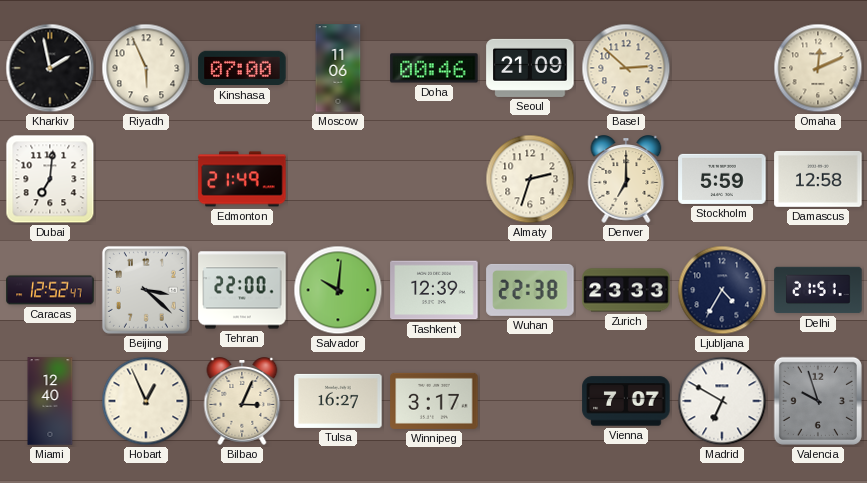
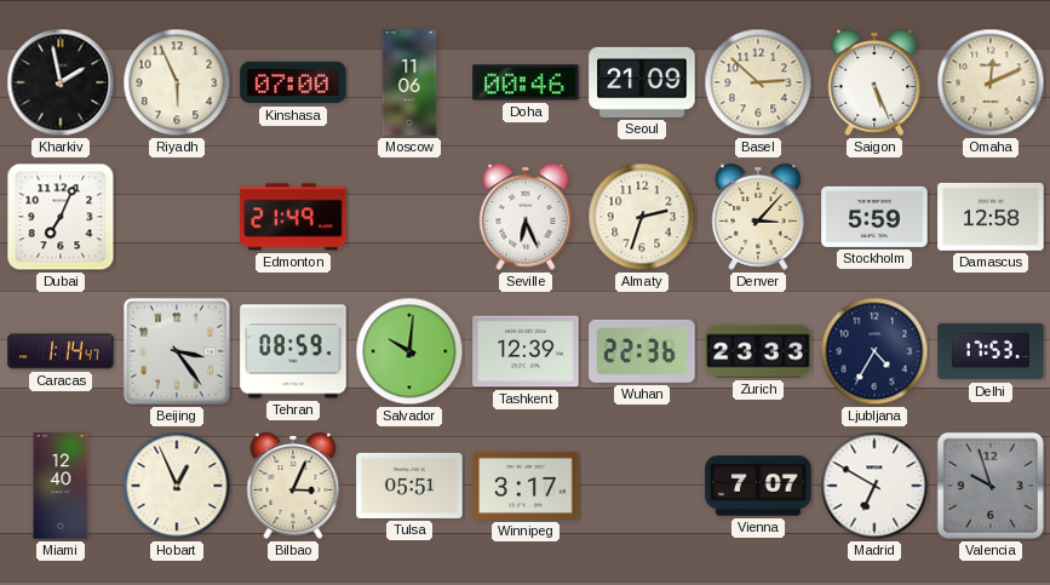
Saigon: none -> 5:26 (874, 82)
Dubai: 7:01 -> 7:04 (61, 217)
Seville: none -> 6:26 (526, 217)
Denver: 7:00 -> 3:07 (758, 217)
Caracas: 12:52 -> 1:14 (61, 351)
Beijing: 3:22 -> 3:24 (177, 351)
Tehran: 22:00 -> 08:59 (293, 351)
Wuhan: 22:38 -> 22:36 (642, 351)
Delhi: 21:51 -> 17:53 (991, 351)
Tulsa: 16:27 -> 05:51 (409, 486)
